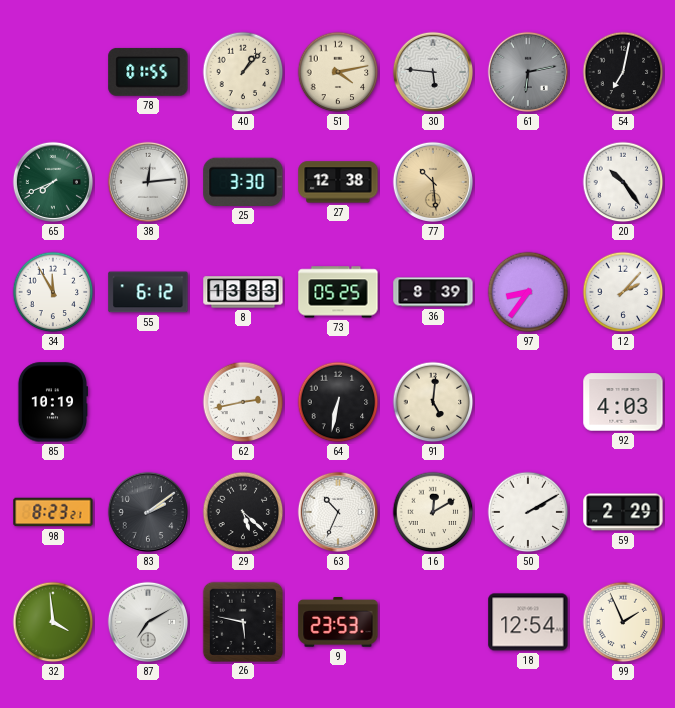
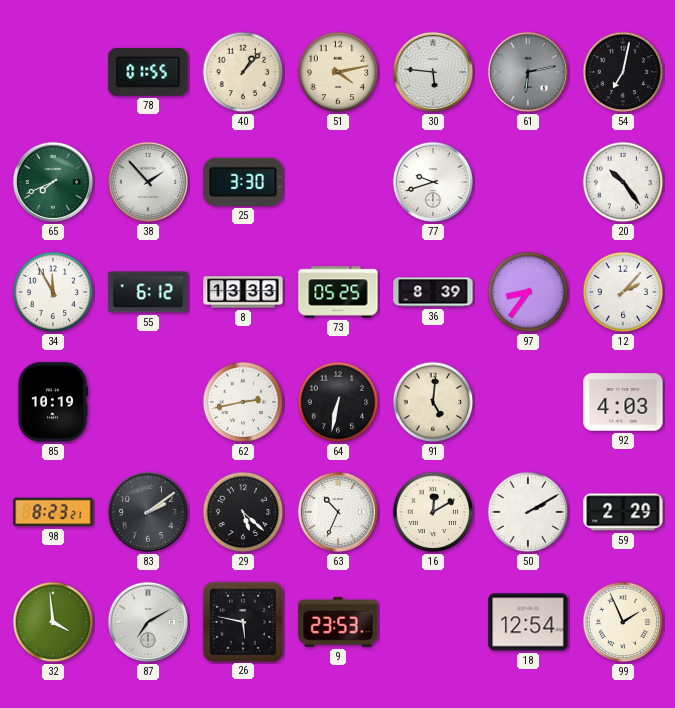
38: 12:14 -> 1:53 (148, 182)
27: 12:38 -> none (338, 182)
77: 10:29 -> 9:42 (433, 182)
77 dial: champagne -> white (433, 182)
